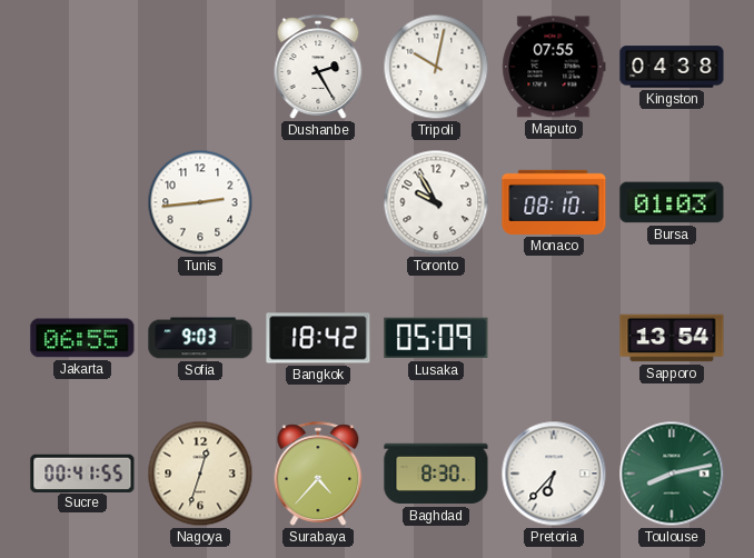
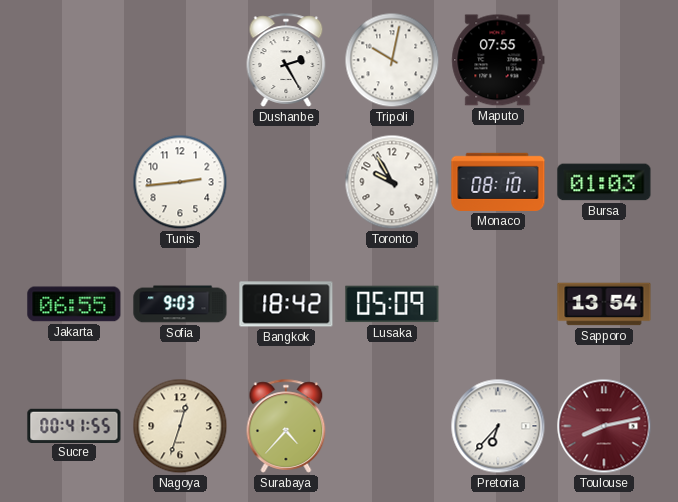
Kingston: 04:38 -> none (672, 67)
Baghdad: 8:30 -> none (436, 474)
Toulouse dial: green -> burgundy (604, 426)
